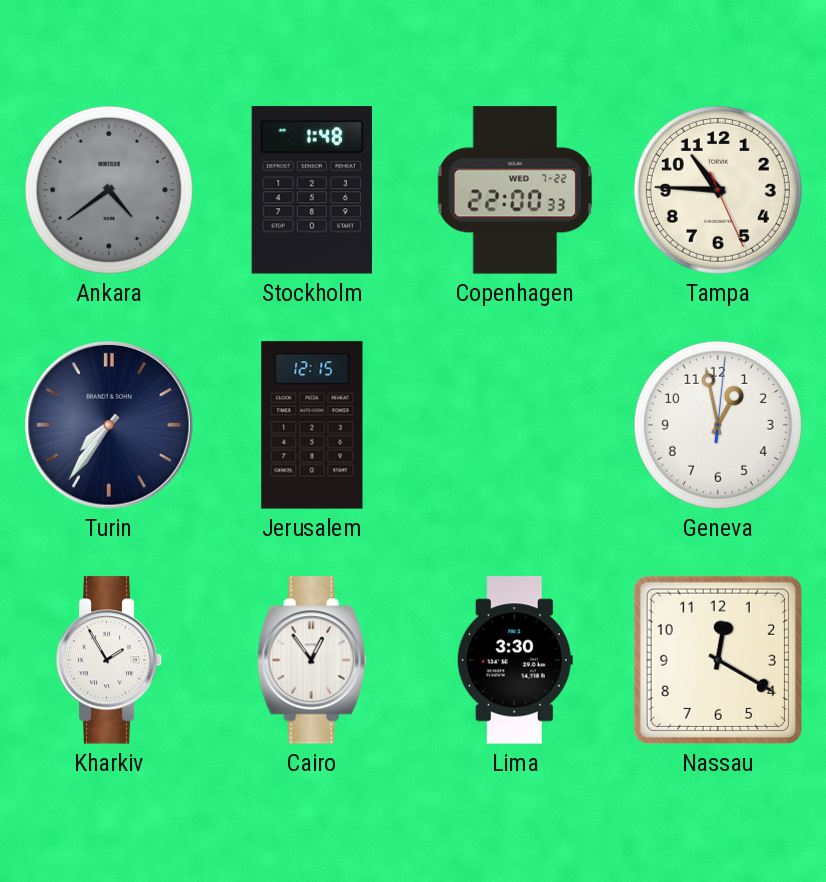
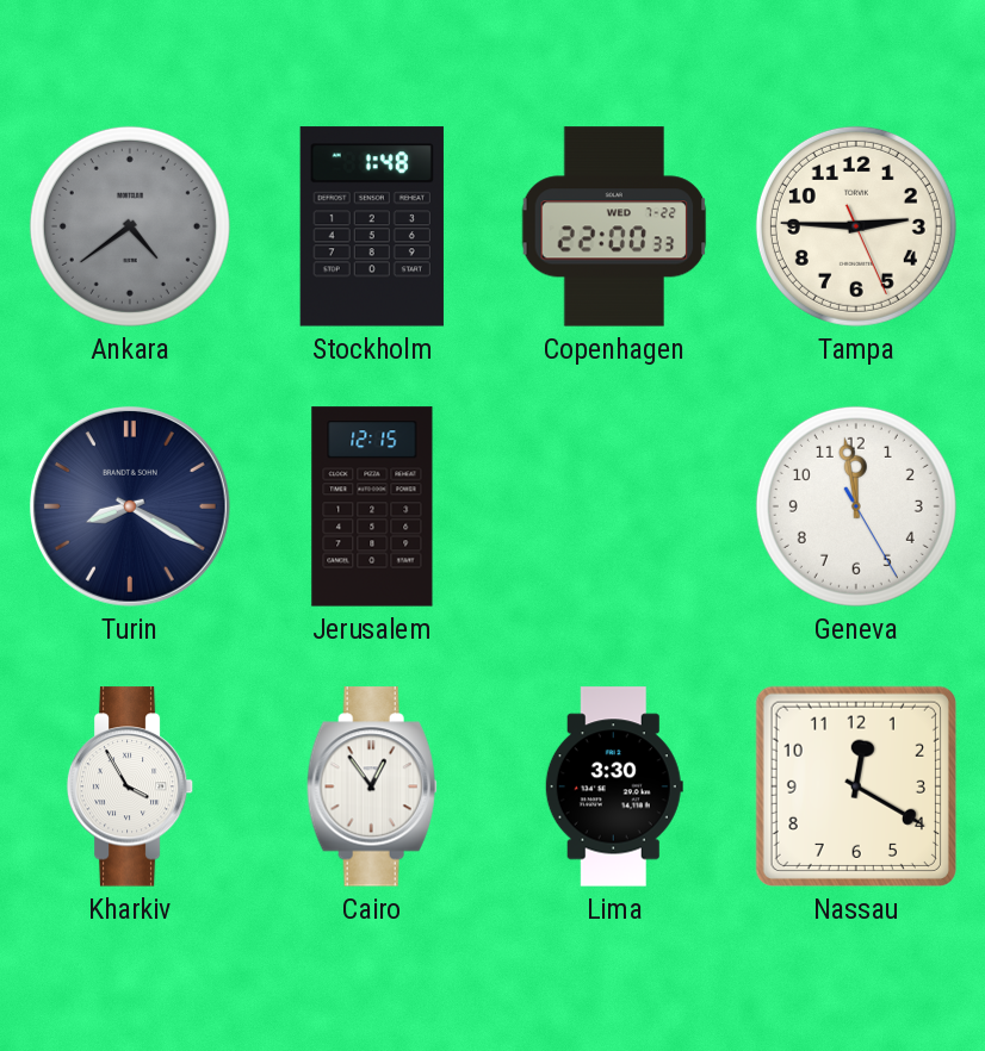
Tampa: 10:45 -> 2:45 (856, 226)
Turin: 7:36 -> 8:20 (130, 506)
Geneva: 12:58 -> 11:58 (856, 506)
Kharkiv: 1:55 -> 3:55 (130, 786)
